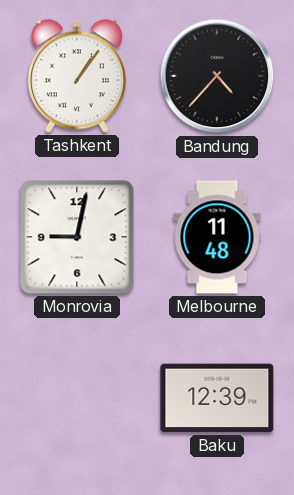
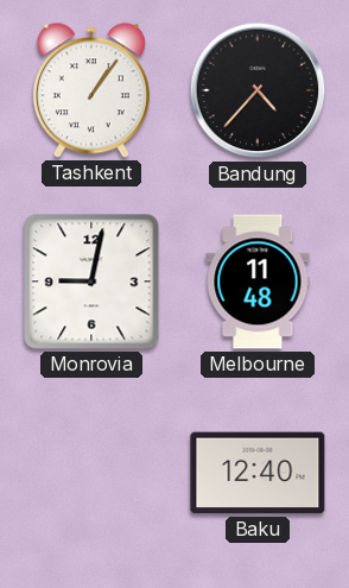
Baku: 12:39 -> 12:40 (258, 473)
